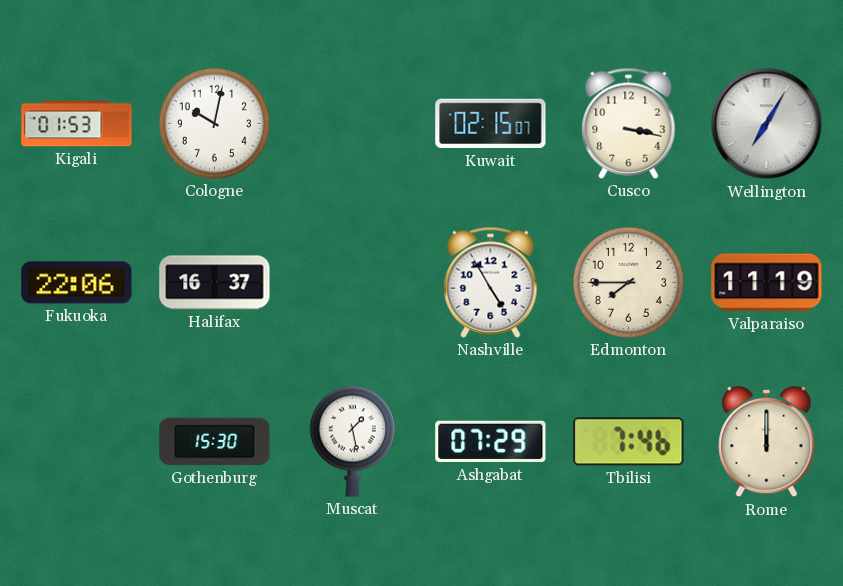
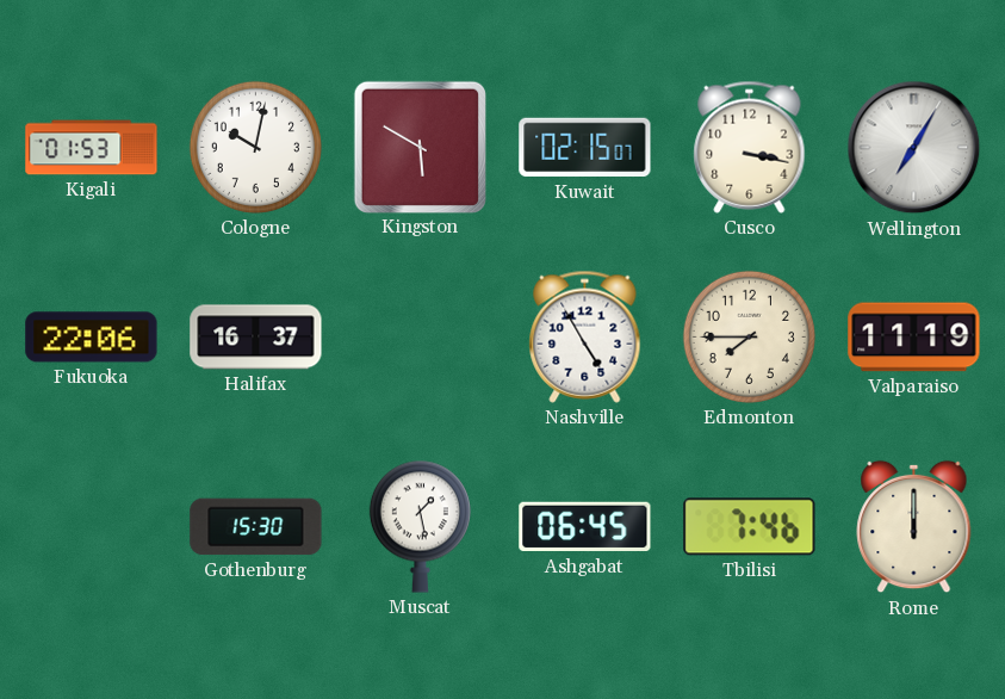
Kingston: none -> 5:50 (420, 147)
Ashgabat: 07:29 -> 06:45 (585, 527)
